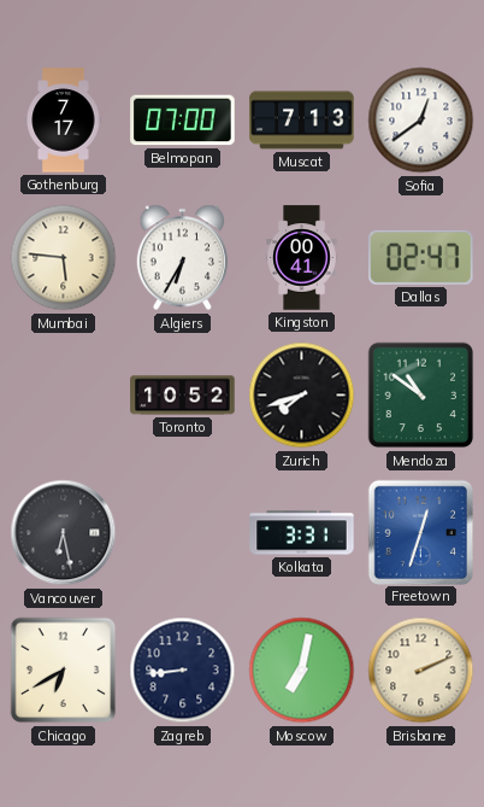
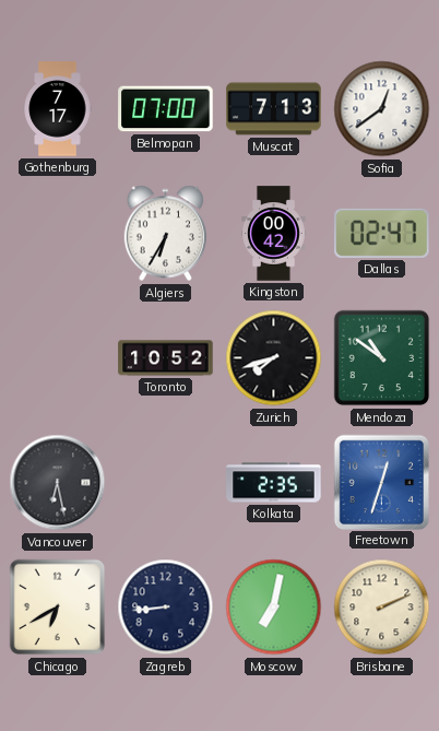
Mumbai: 5:46 -> none (64, 258)
Kingston: 00:41 -> 00:42 (274, 234)
Kolkata: 3:31 -> 2:35 (274, 483)
